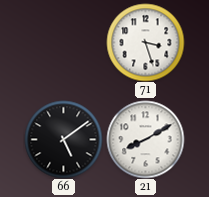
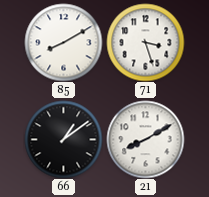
85: none -> 8:10 (63, 42)
66: 5:09 -> 1:09 (63, 139)
